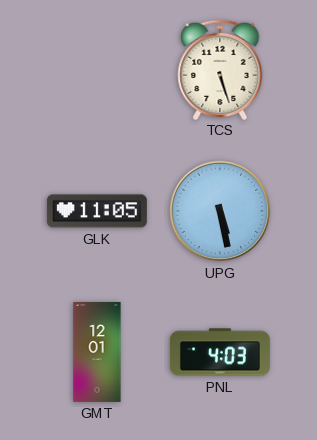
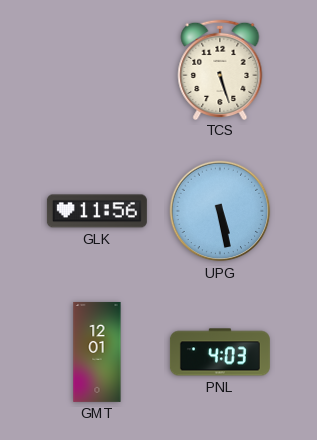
GLK: 11:05 -> 11:56 (97, 211)
